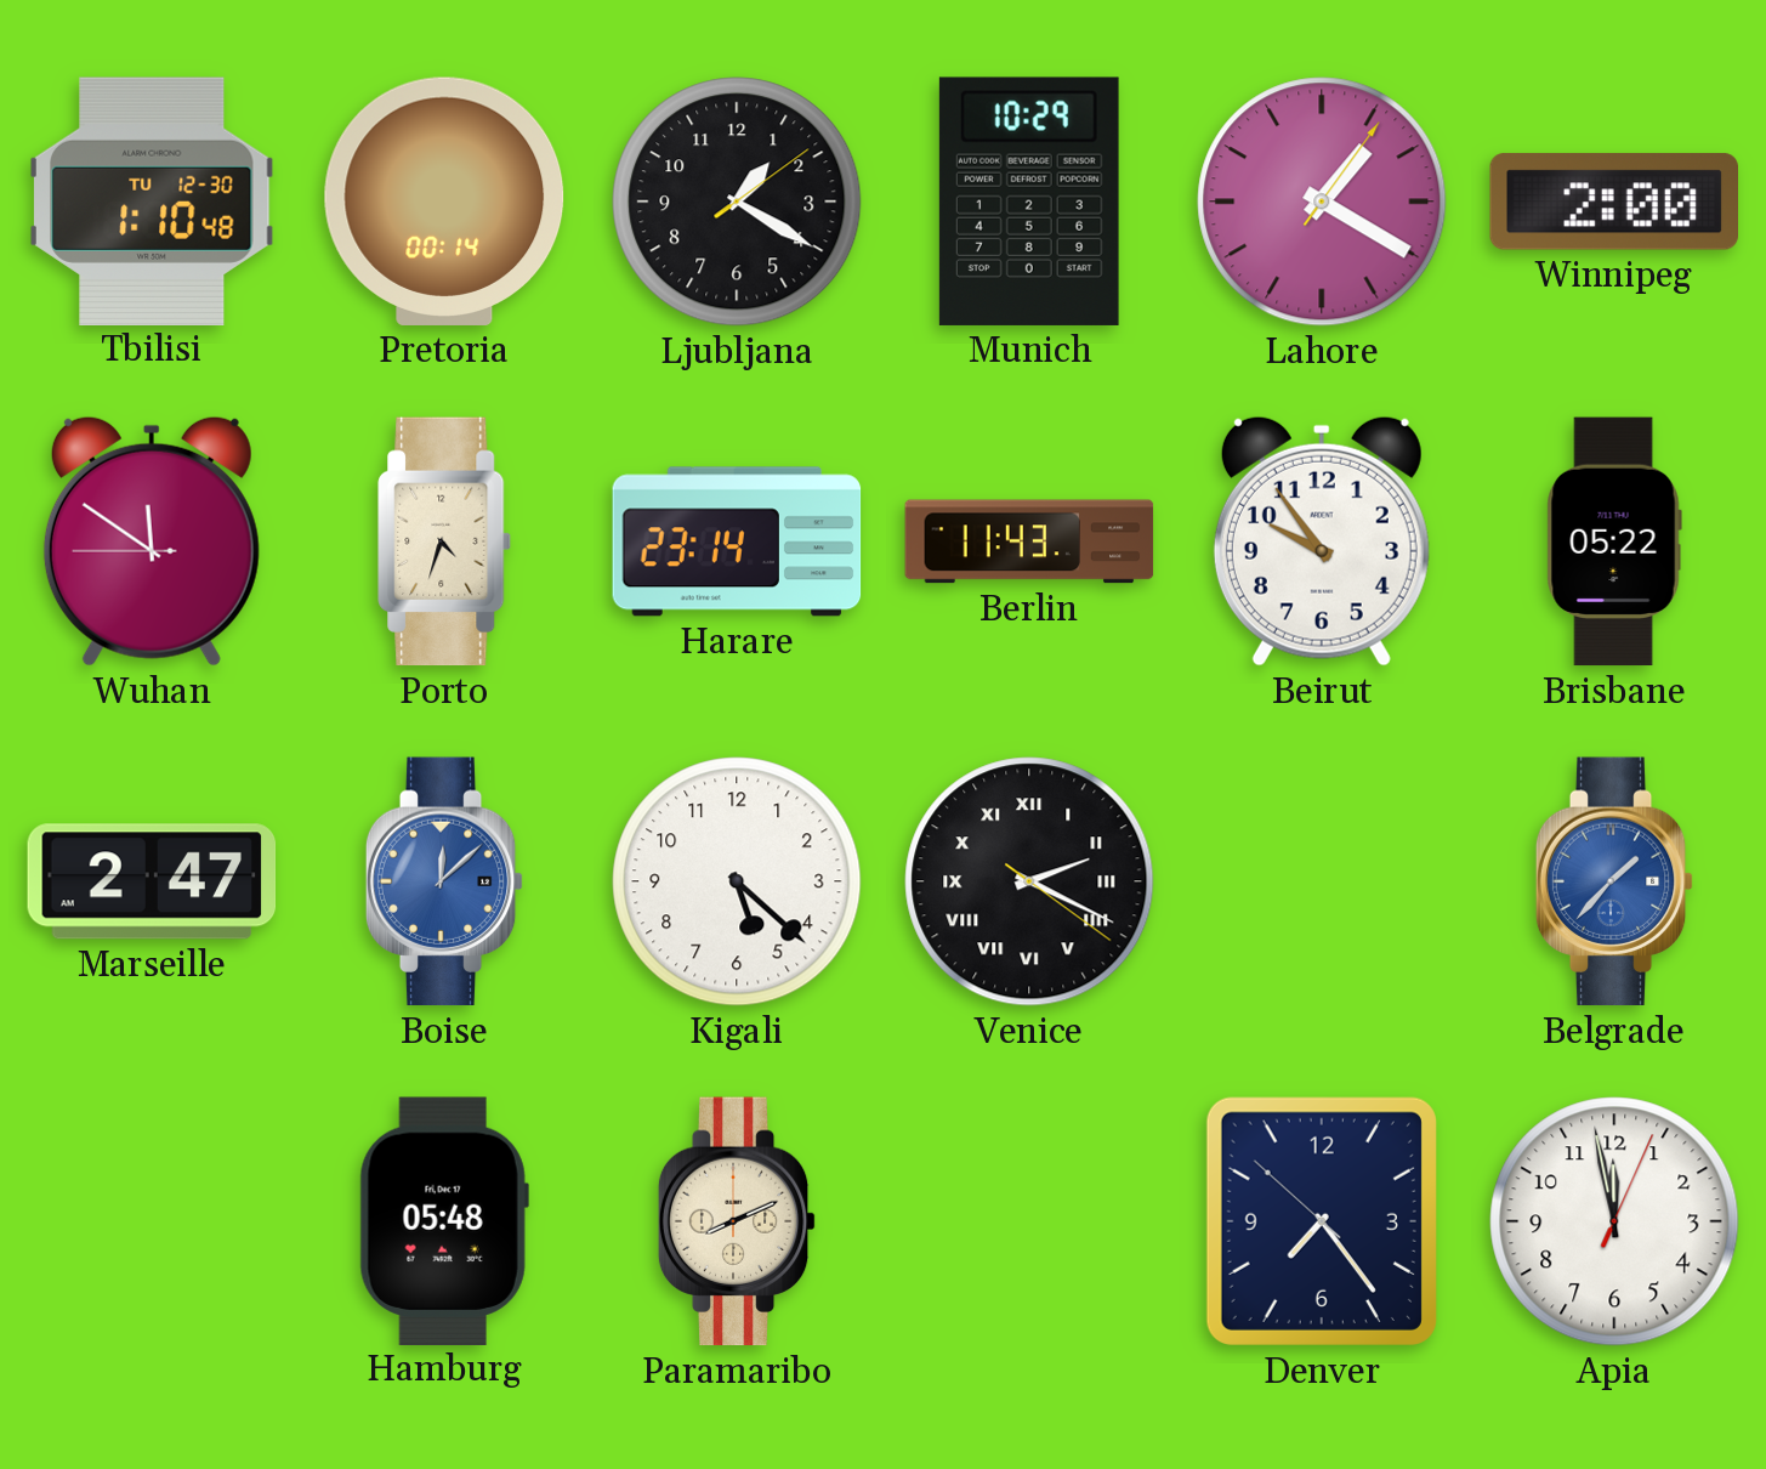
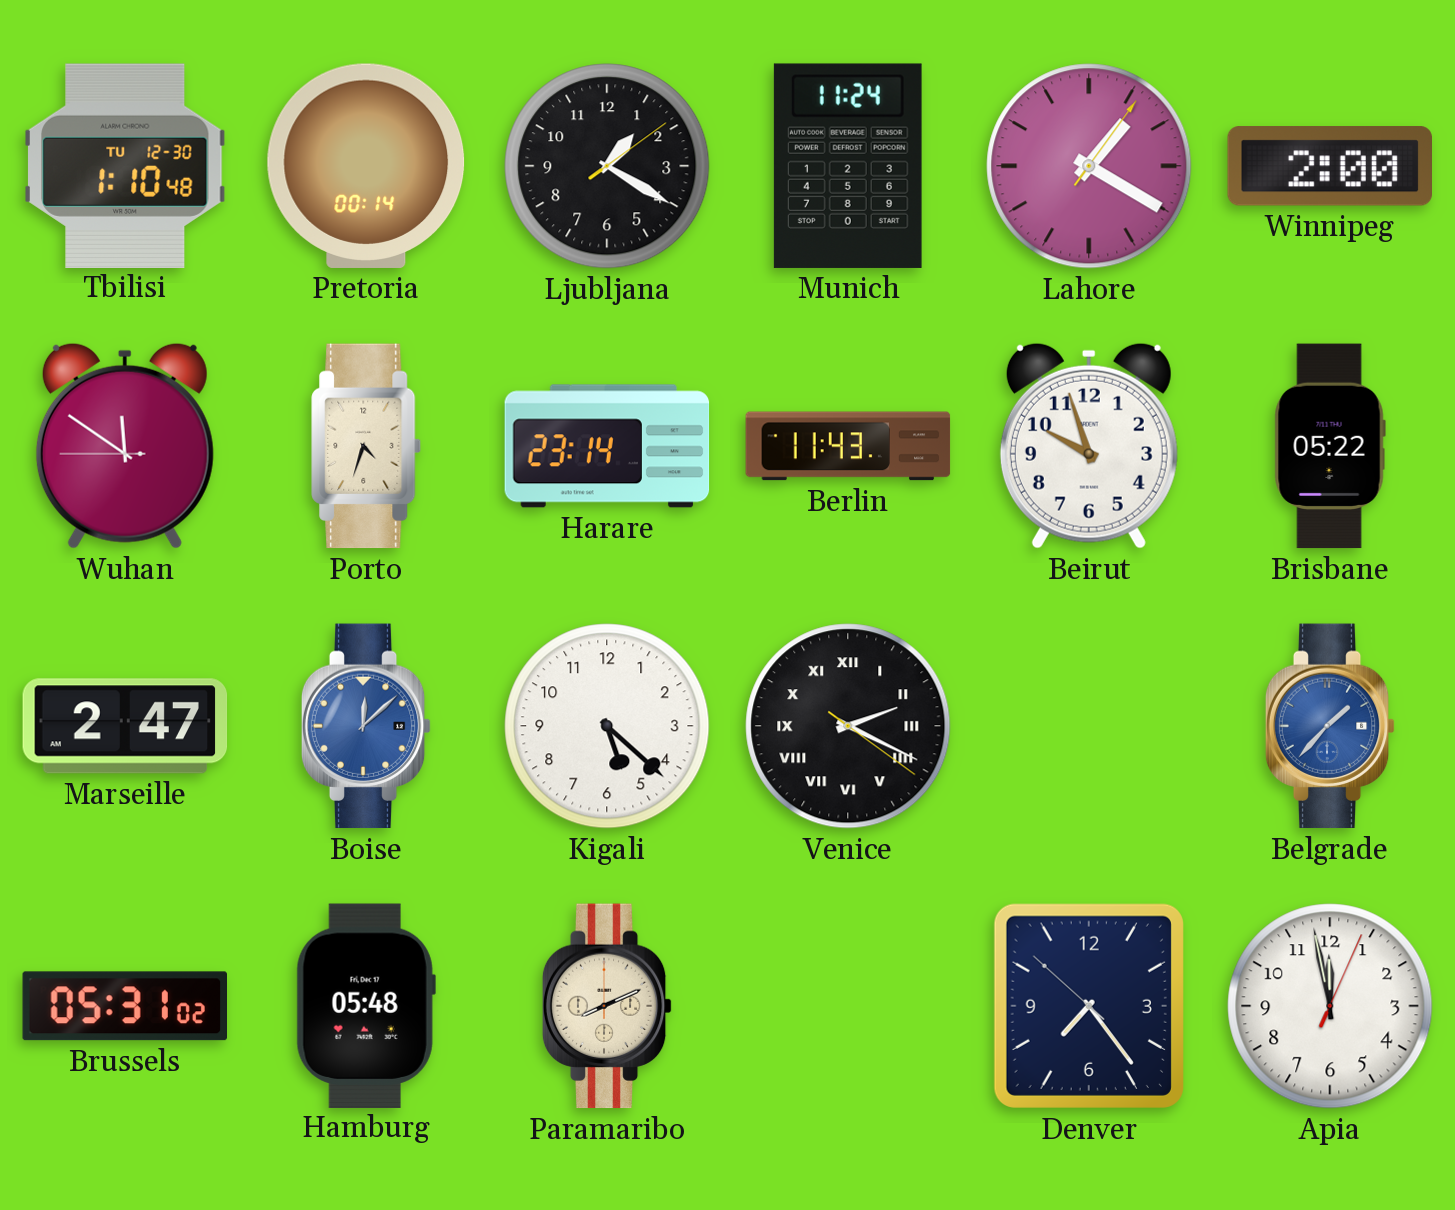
Munich: 10:29 -> 11:24 (848, 166)
Beirut: 9:54 -> 9:57 (1089, 446)
Brussels: none -> 05:31 (124, 1006)
